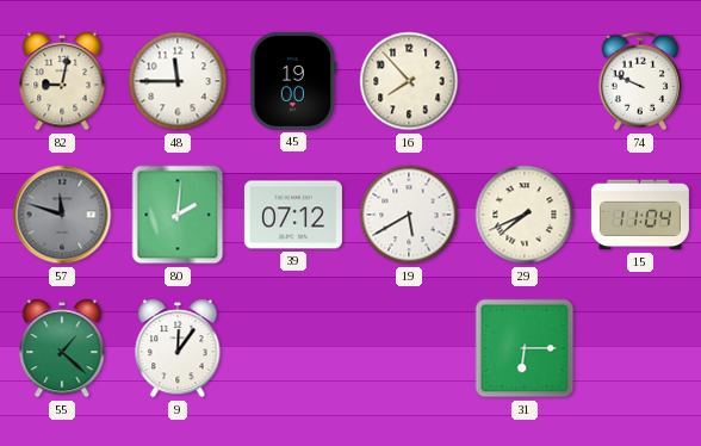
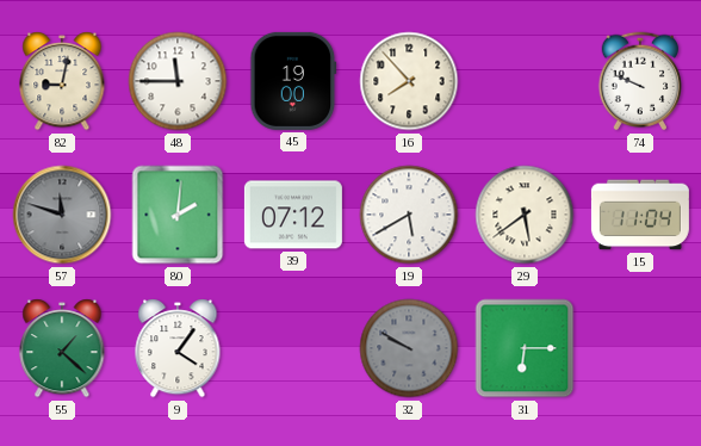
29: 7:41 -> 5:39 (525, 215)
9: 12:06 -> 4:06 (178, 348)
32: none -> 9:50 (409, 348)
